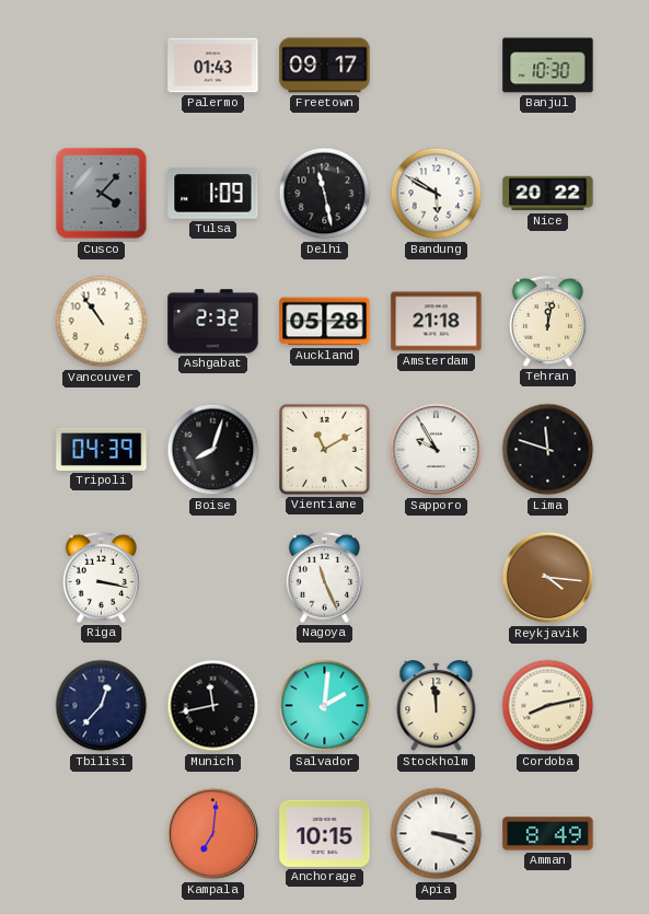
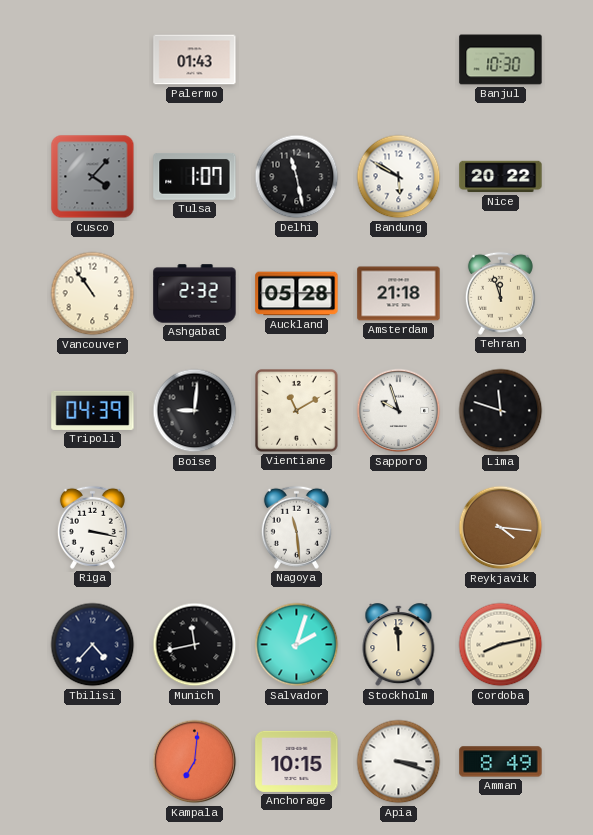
Freetown: 09:17 -> none (325, 66)
Tulsa: 1:09 -> 1:07 (195, 177)
Tehran: 12:02 -> 11:57 (500, 293)
Boise: 8:03 -> 9:01 (195, 411)
Sapporo: 9:55 -> 9:57 (399, 411)
Nagoya: 11:26 -> 11:29 (296, 527)
Tbilisi: 12:37 -> 4:37 (93, 645)
Salvador: 2:01 -> 2:03 (297, 645)
